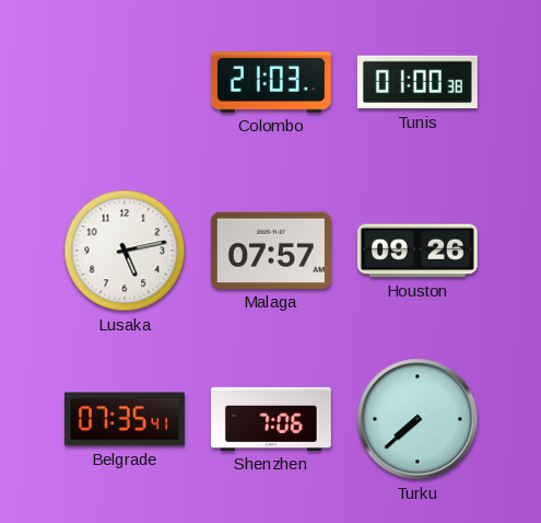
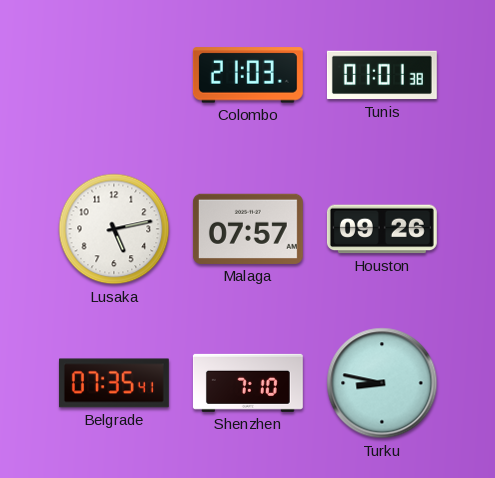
Tunis: 01:00 -> 01:01 (382, 75)
Shenzhen: 7:06 -> 7:10 (248, 383)
Turku: 7:38 -> 8:47 (382, 383)
